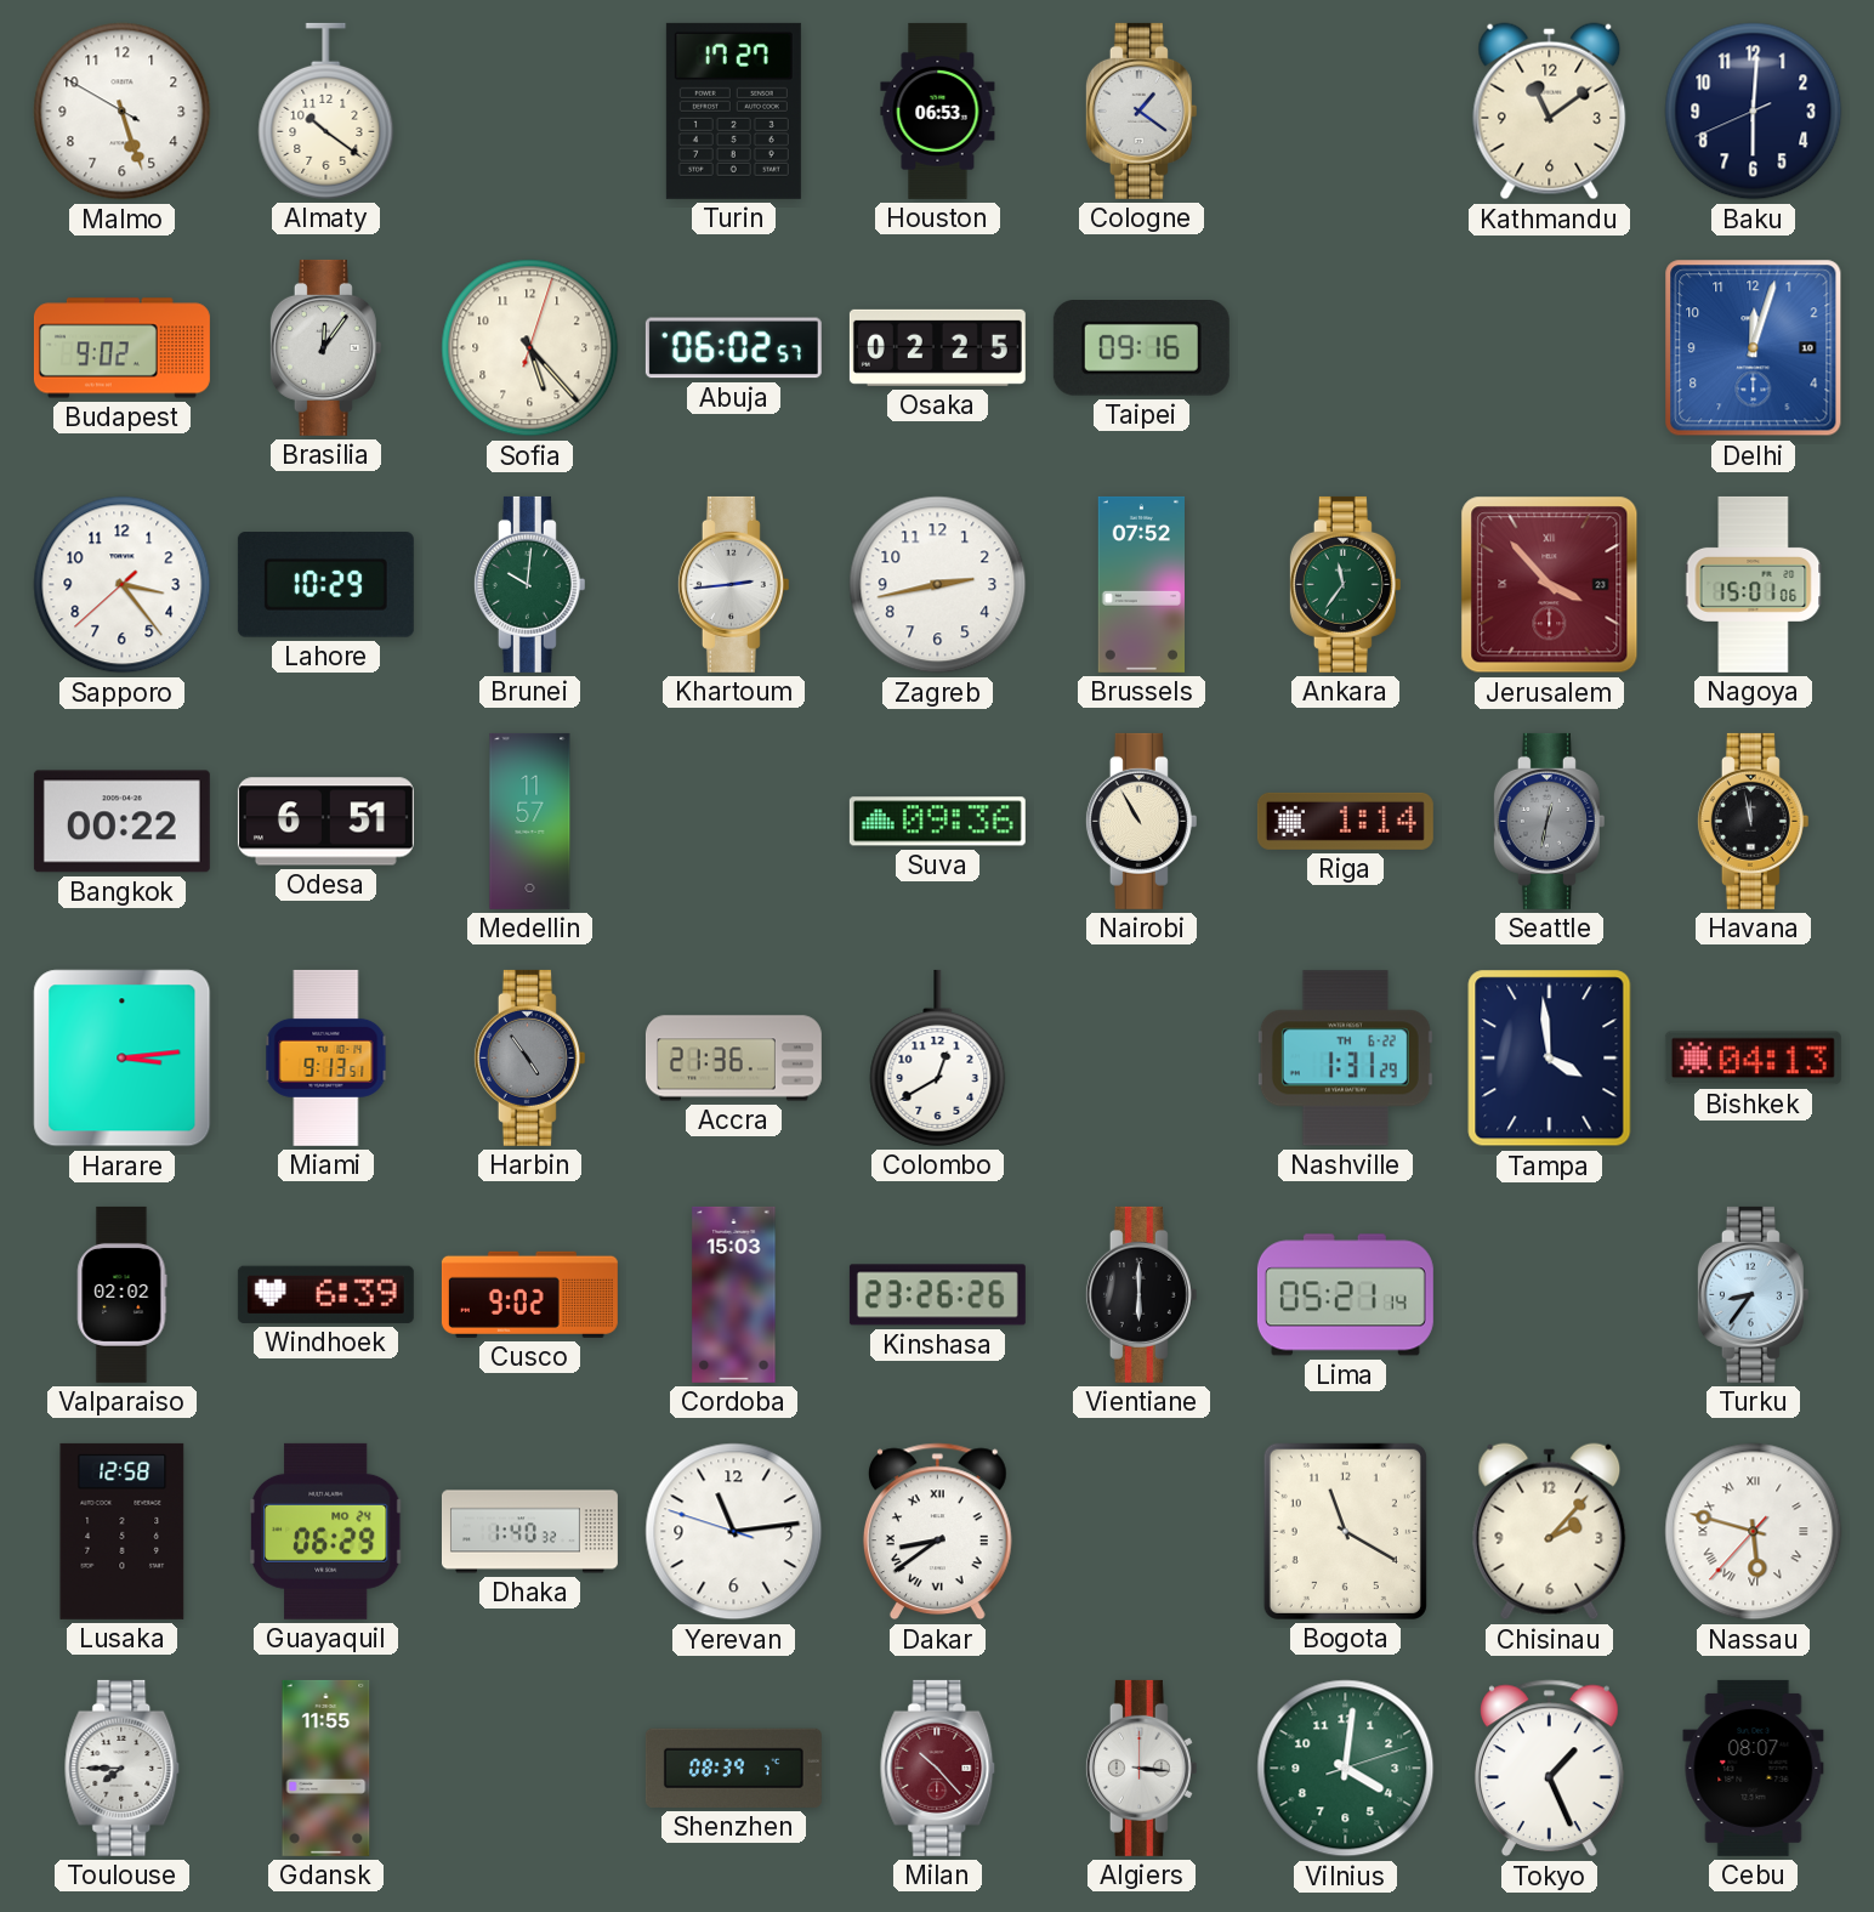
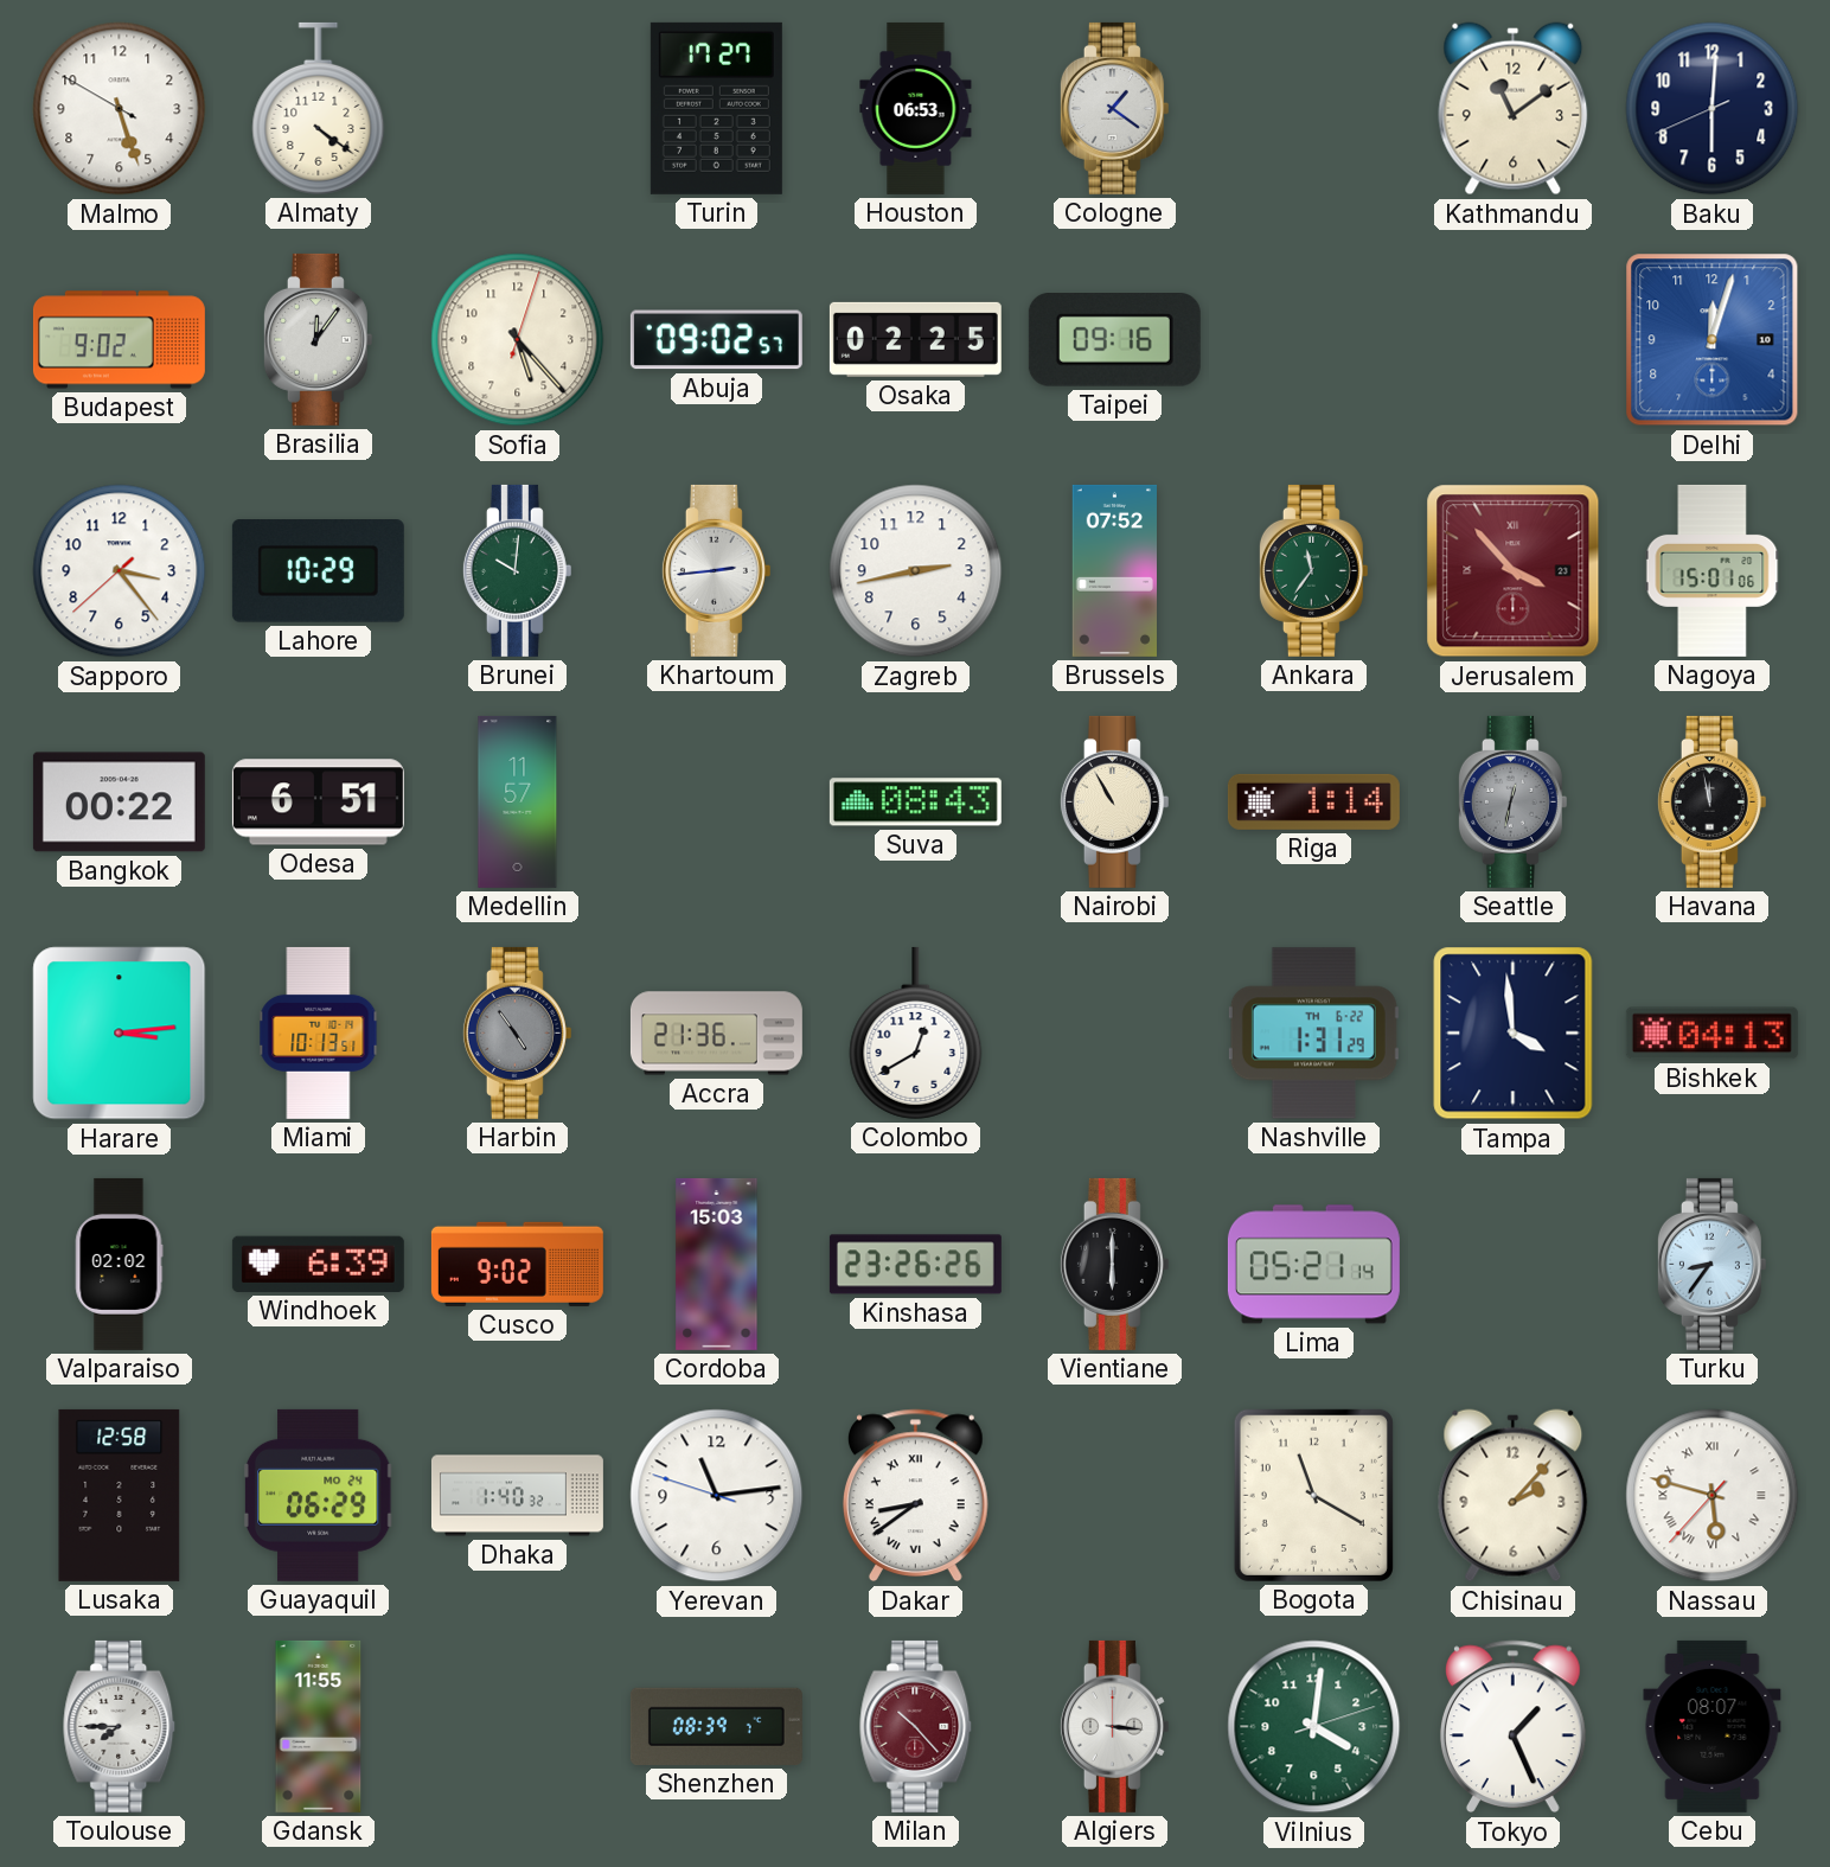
Almaty: 10:21 -> 4:21 (319, 108)
Abuja: 06:02 -> 09:02 (716, 340)
Suva: 09:36 -> 08:43 (915, 803)
Miami: 9:13 -> 10:13 (319, 1032)
